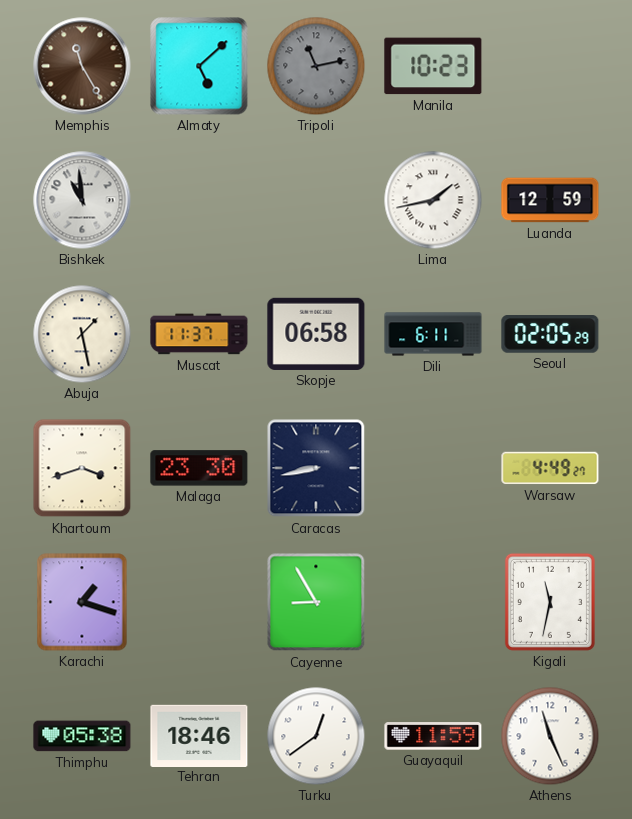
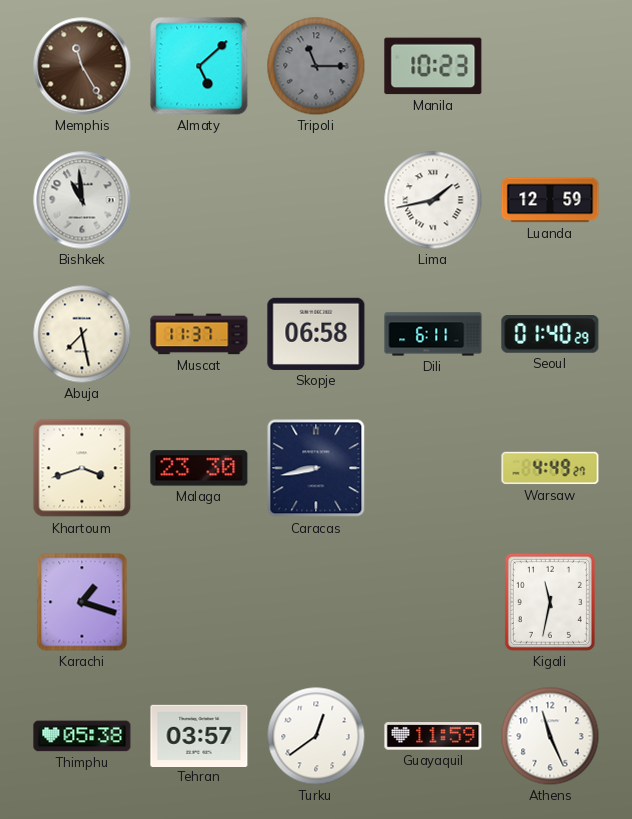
Tripoli: 11:13 -> 11:15 (316, 66)
Abuja: 1:28 -> 7:28 (82, 334)
Seoul: 02:05 -> 01:40 (550, 335)
Cayenne: 8:55 -> none (316, 602)
Tehran: 18:46 -> 03:57 (199, 735)
